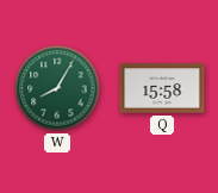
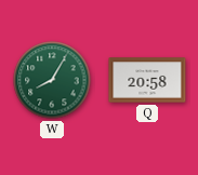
Q: 15:58 -> 20:58 (147, 80)
